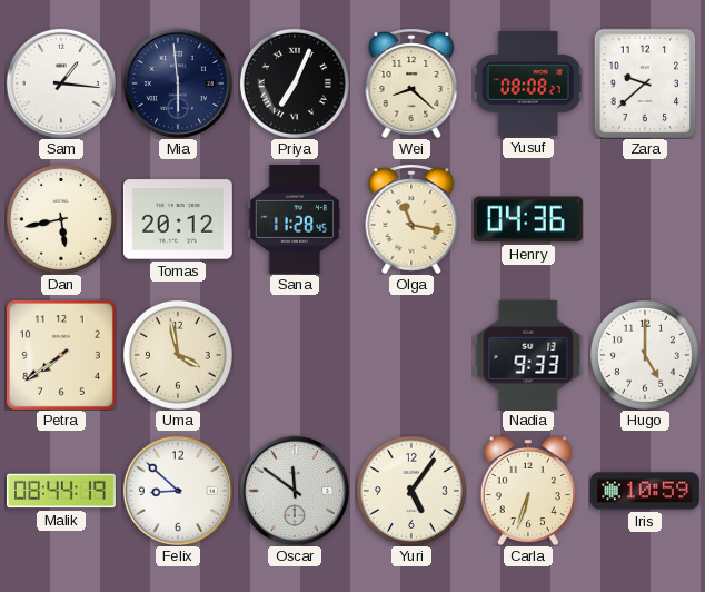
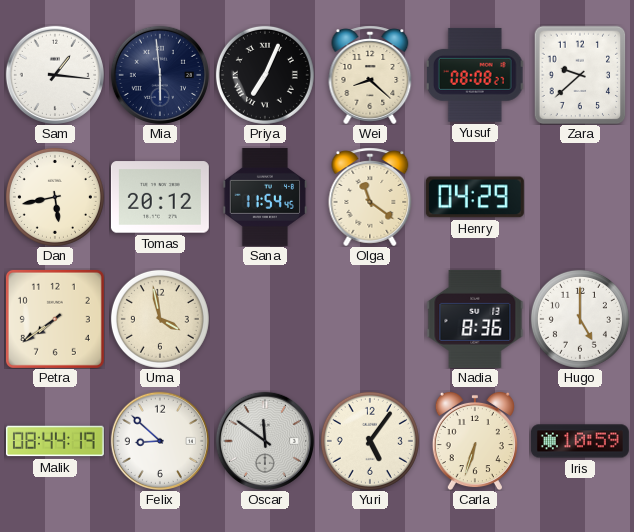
Sana: 11:28 -> 11:54 (265, 197)
Olga: 11:17 -> 11:21 (370, 197)
Henry: 04:36 -> 04:29 (475, 197)
Nadia: 9:33 -> 8:36 (475, 319)
